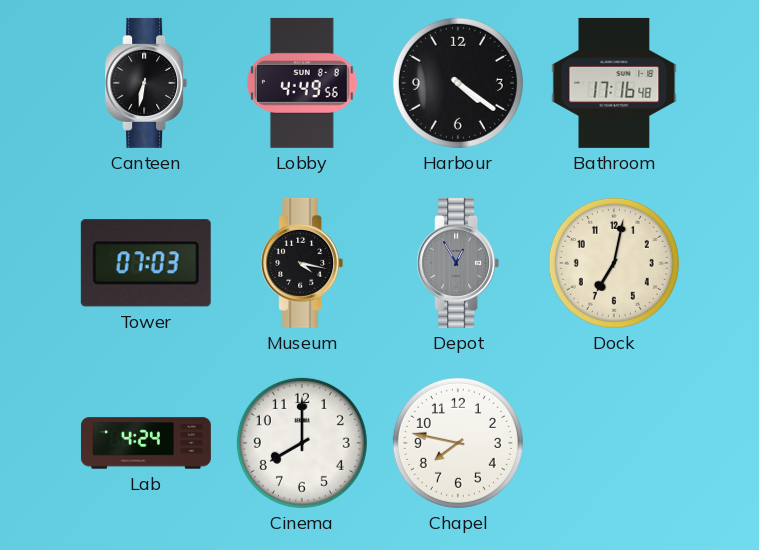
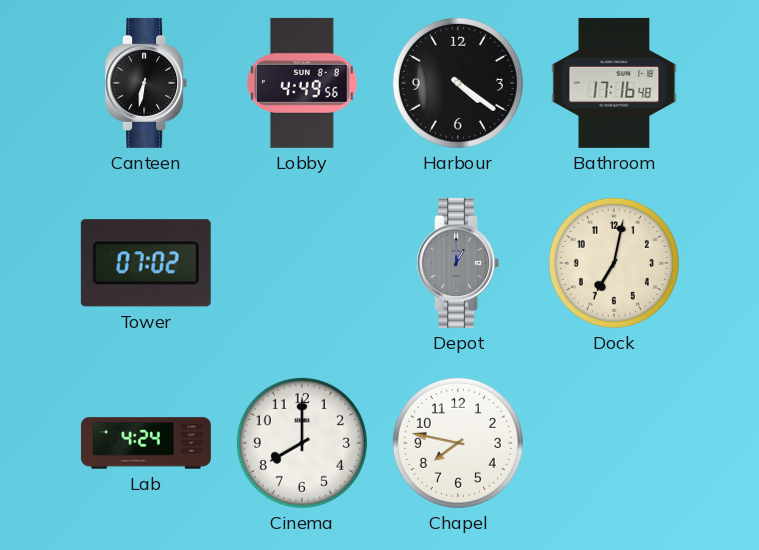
Tower: 07:03 -> 07:02 (146, 263)
Museum: 4:17 -> none (302, 263)
Depot: 12:55 -> 1:00 (458, 263)
